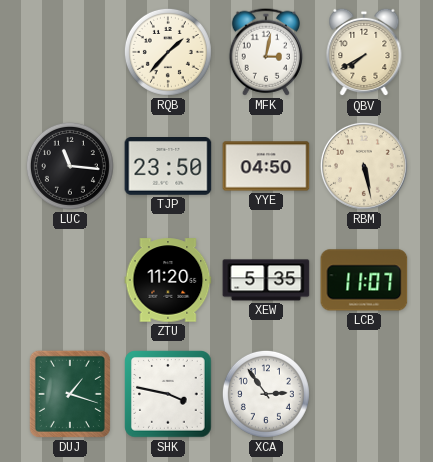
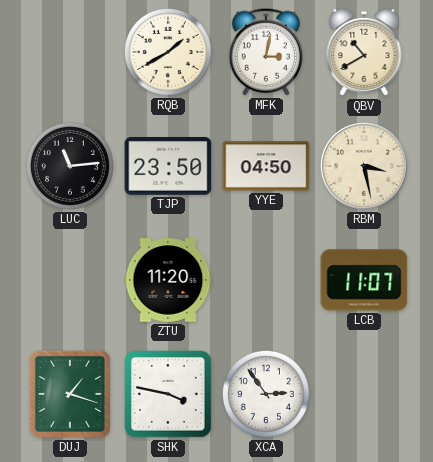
RQB: 1:37 -> 1:40 (168, 52)
QBV: 7:40 -> 10:40 (364, 52)
LUC: 11:16 -> 11:14 (70, 166)
RBM: 5:28 -> 3:28 (364, 166)
XEW: 5:35 -> none (266, 280)
